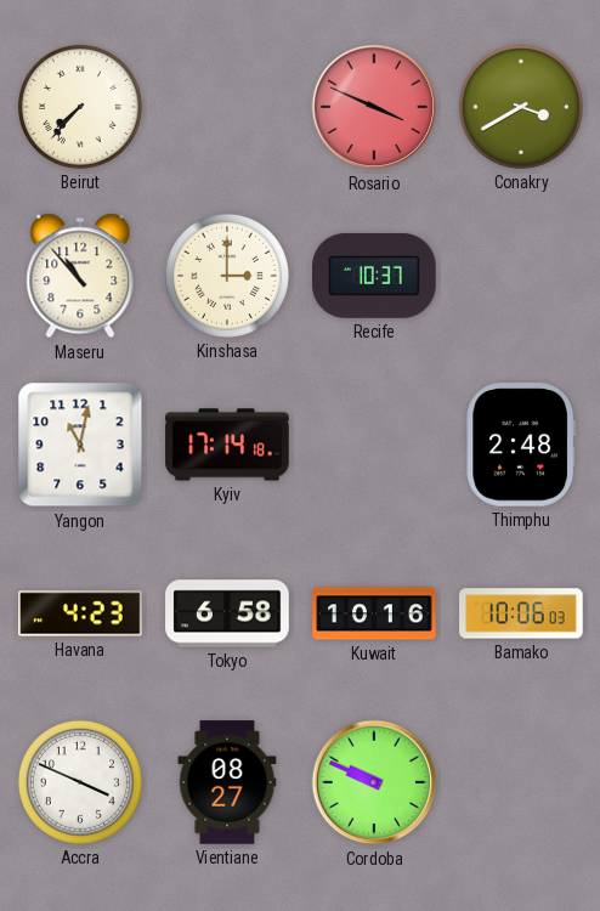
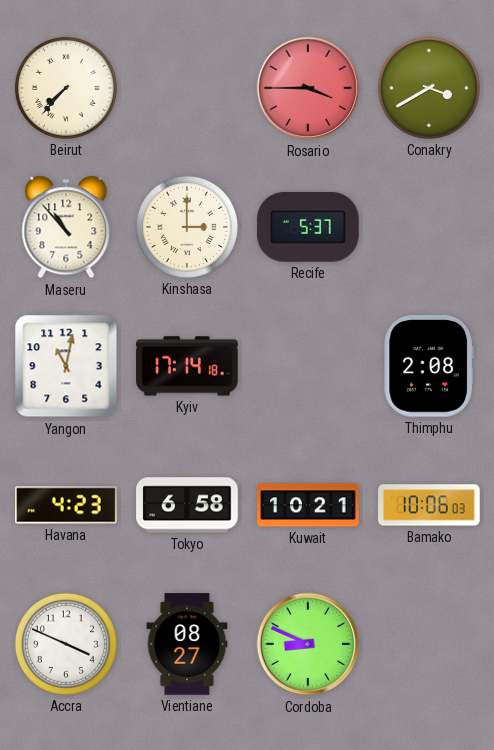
Rosario: 3:49 -> 3:45 (308, 88)
Recife: 10:37 -> 5:37 (308, 227)
Thimphu: 2:48 -> 2:08 (428, 366)
Kuwait: 10:16 -> 10:21 (308, 505)
Cordoba: 9:49 -> 8:49 (308, 644)
